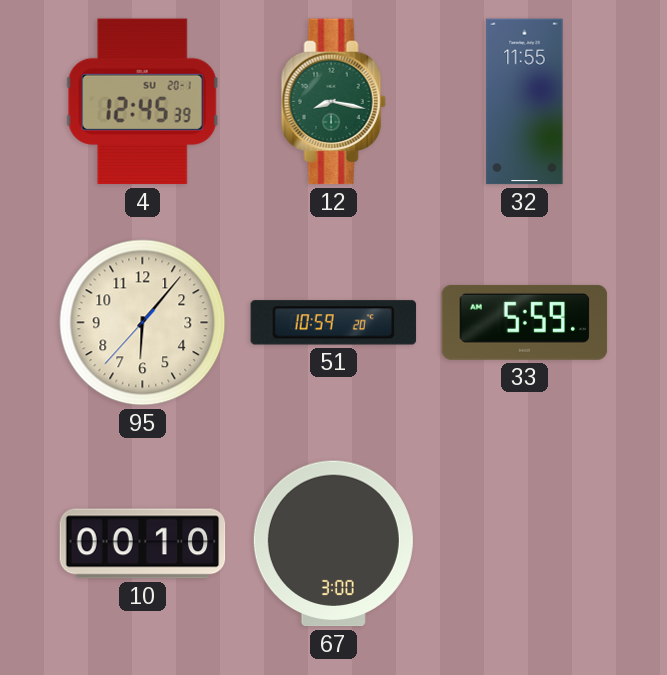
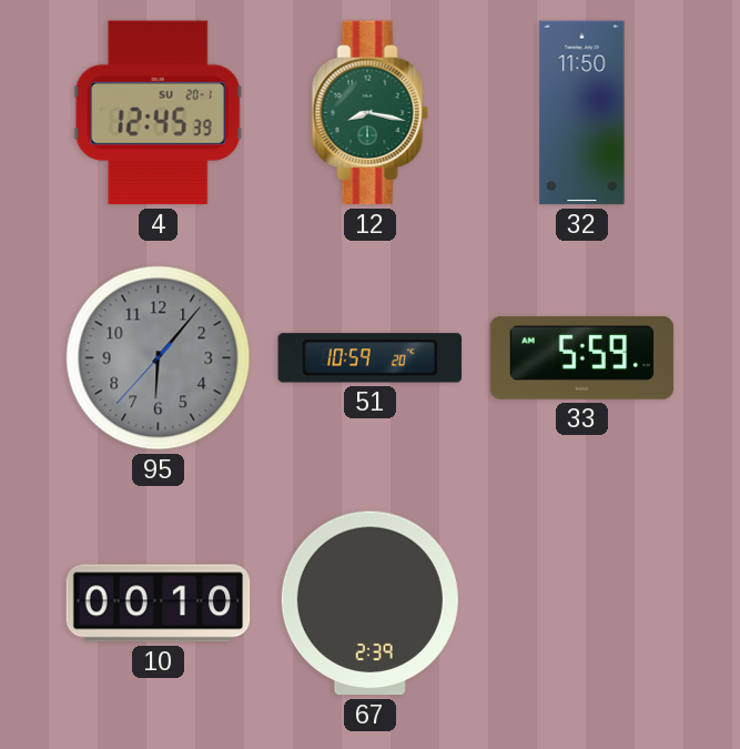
32: 11:55 -> 11:50 (582, 113)
95 dial: cream -> grey (159, 358)
67: 3:00 -> 2:39 (369, 604)
